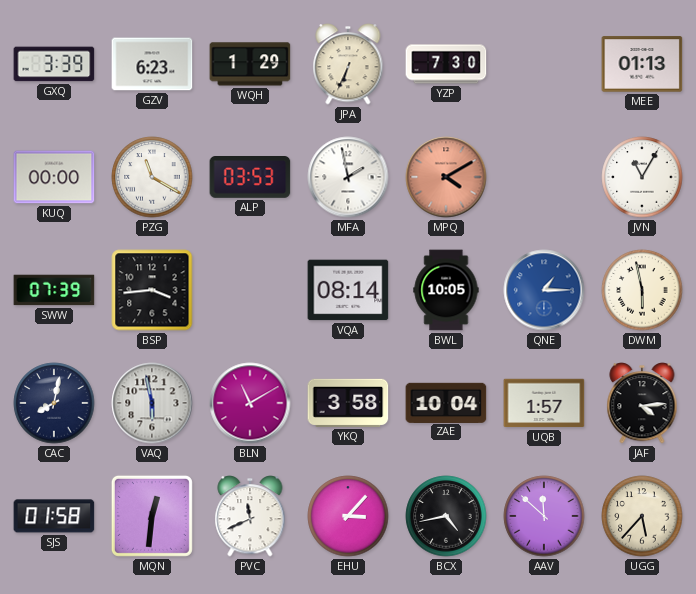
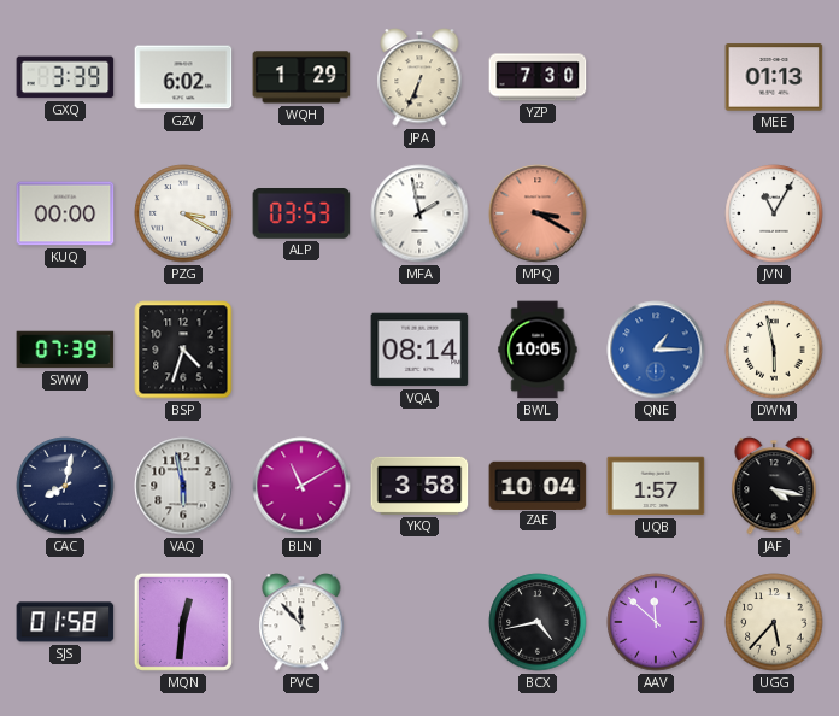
GZV: 6:23 -> 6:02 (183, 77)
PZG: 11:20 -> 3:20 (183, 213)
MPQ: 4:10 -> 3:20 (538, 213)
BSP: 3:44 -> 4:33 (183, 350)
JAF: 4:14 -> 4:17 (774, 486)
PVC: 11:41 -> 11:53 (301, 622)
EHU: 3:07 -> none (348, 516)
